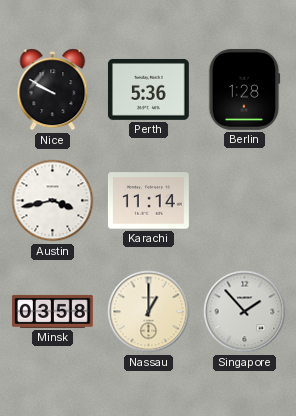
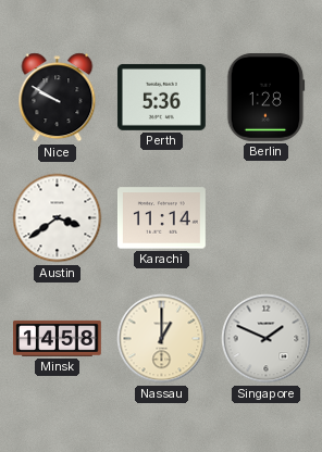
Austin: 3:43 -> 3:39 (58, 218)
Minsk: 03:58 -> 14:58 (57, 338)
Singapore: 1:53 -> 1:49 (267, 339)
